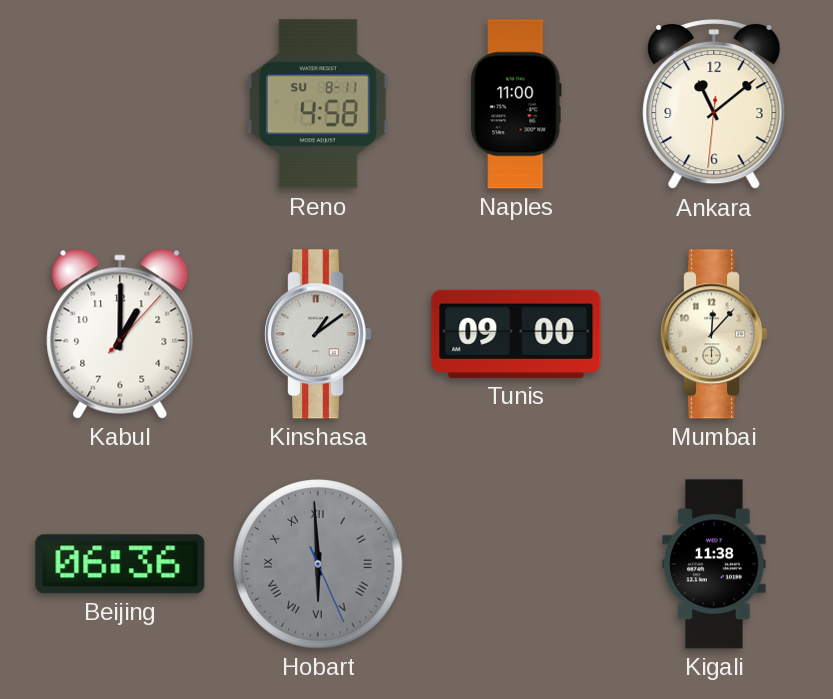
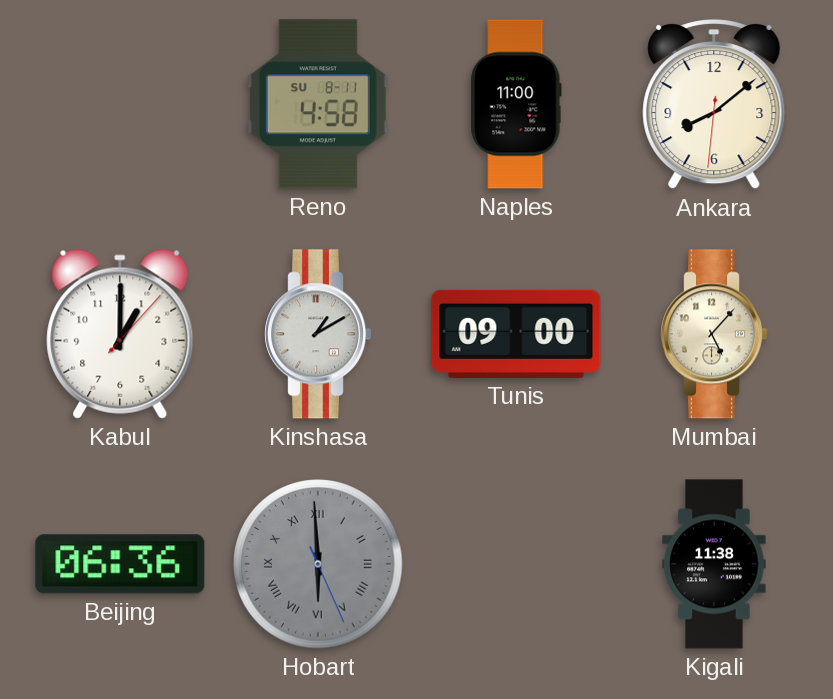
Ankara: 11:08 -> 8:08 (714, 105)
Kinshasa: 1:09 -> 1:10 (318, 334)
Mumbai: 12:07 -> 5:07 (714, 334)
